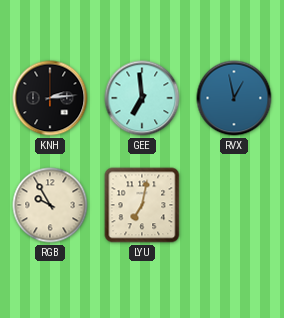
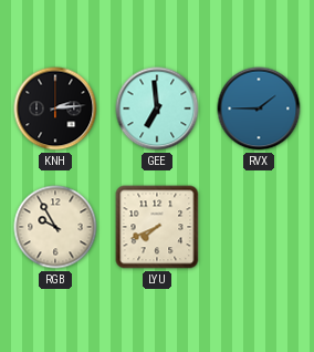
RVX: 12:58 -> 1:45 (259, 108)
LYU: 7:02 -> 7:41 (157, 227)
